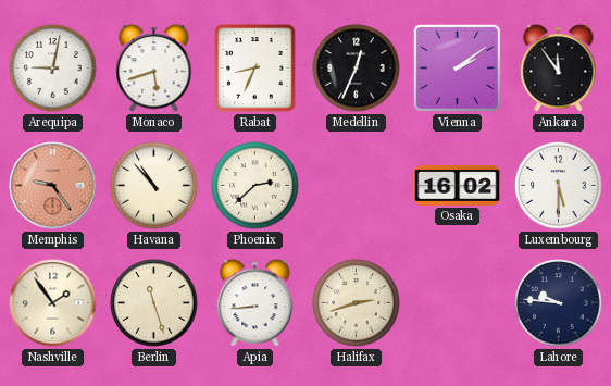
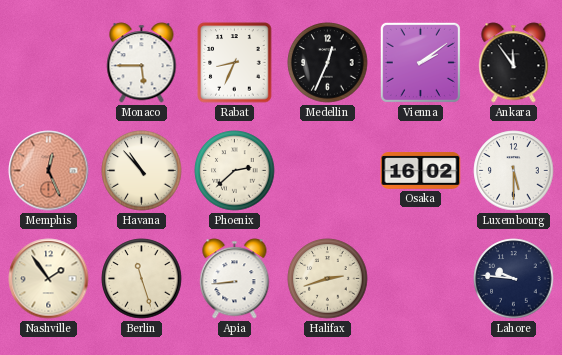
Arequipa: 9:02 -> none (53, 69)
Monaco: 5:42 -> 5:45 (142, 63)
Memphis: 9:24 -> 12:26 (49, 171)
